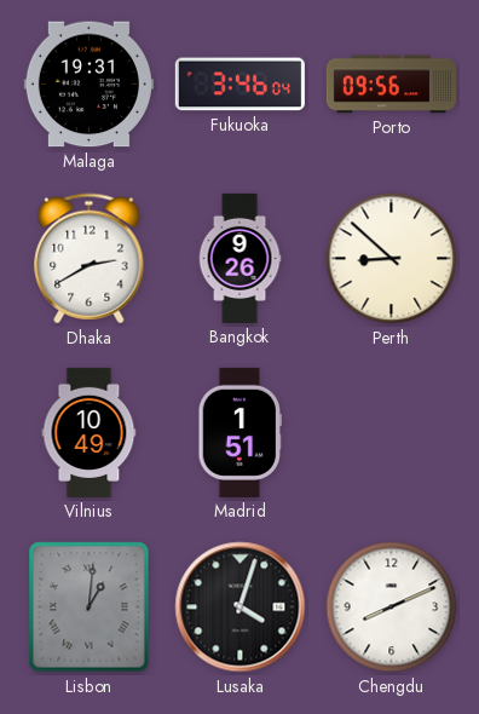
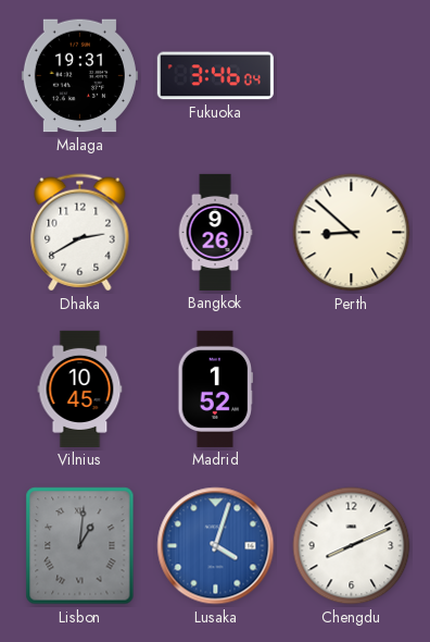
Porto: 09:56 -> none (391, 85)
Vilnius: 10:49 -> 10:45 (80, 388)
Madrid: 1:51 -> 1:52 (215, 388)
Lusaka dial: black -> blue (216, 546)
